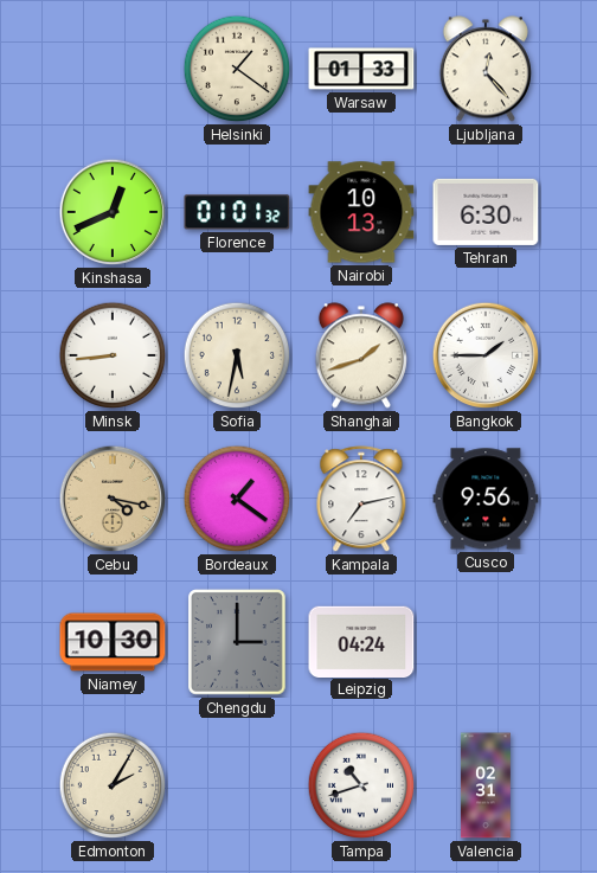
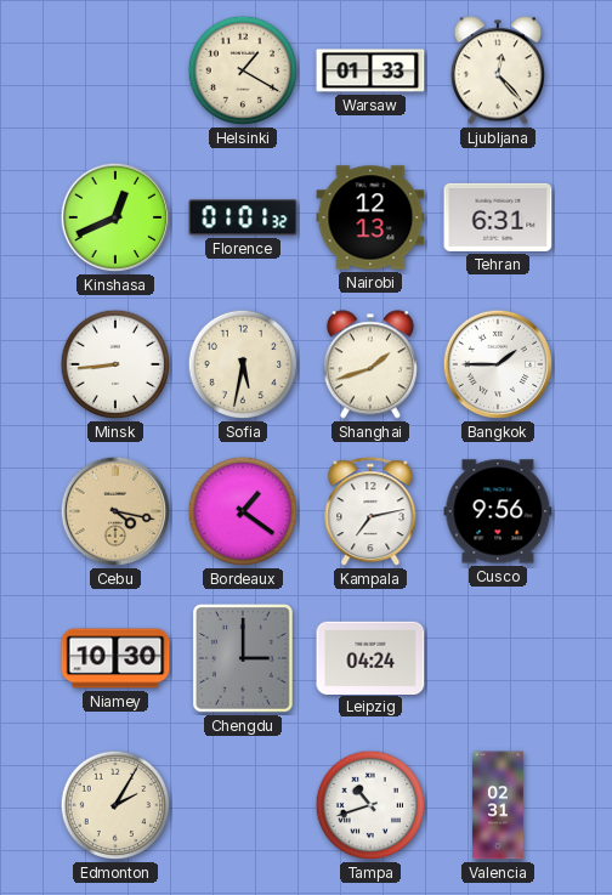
Helsinki: 1:21 -> 1:20 (243, 70)
Nairobi: 10:13 -> 12:13 (370, 217)
Tehran: 6:30 -> 6:31 (498, 217)
